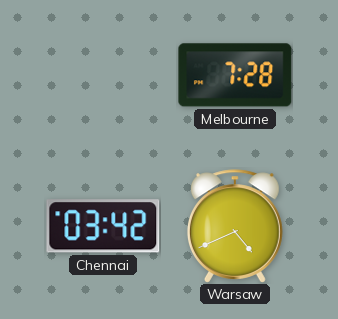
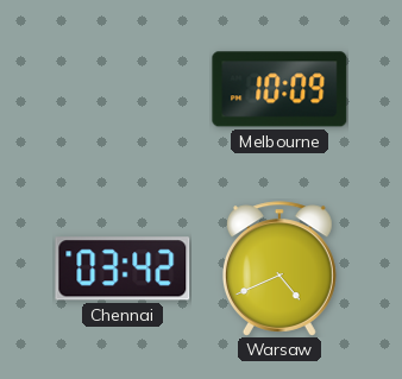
Melbourne: 7:28 -> 10:09 (279, 89)
